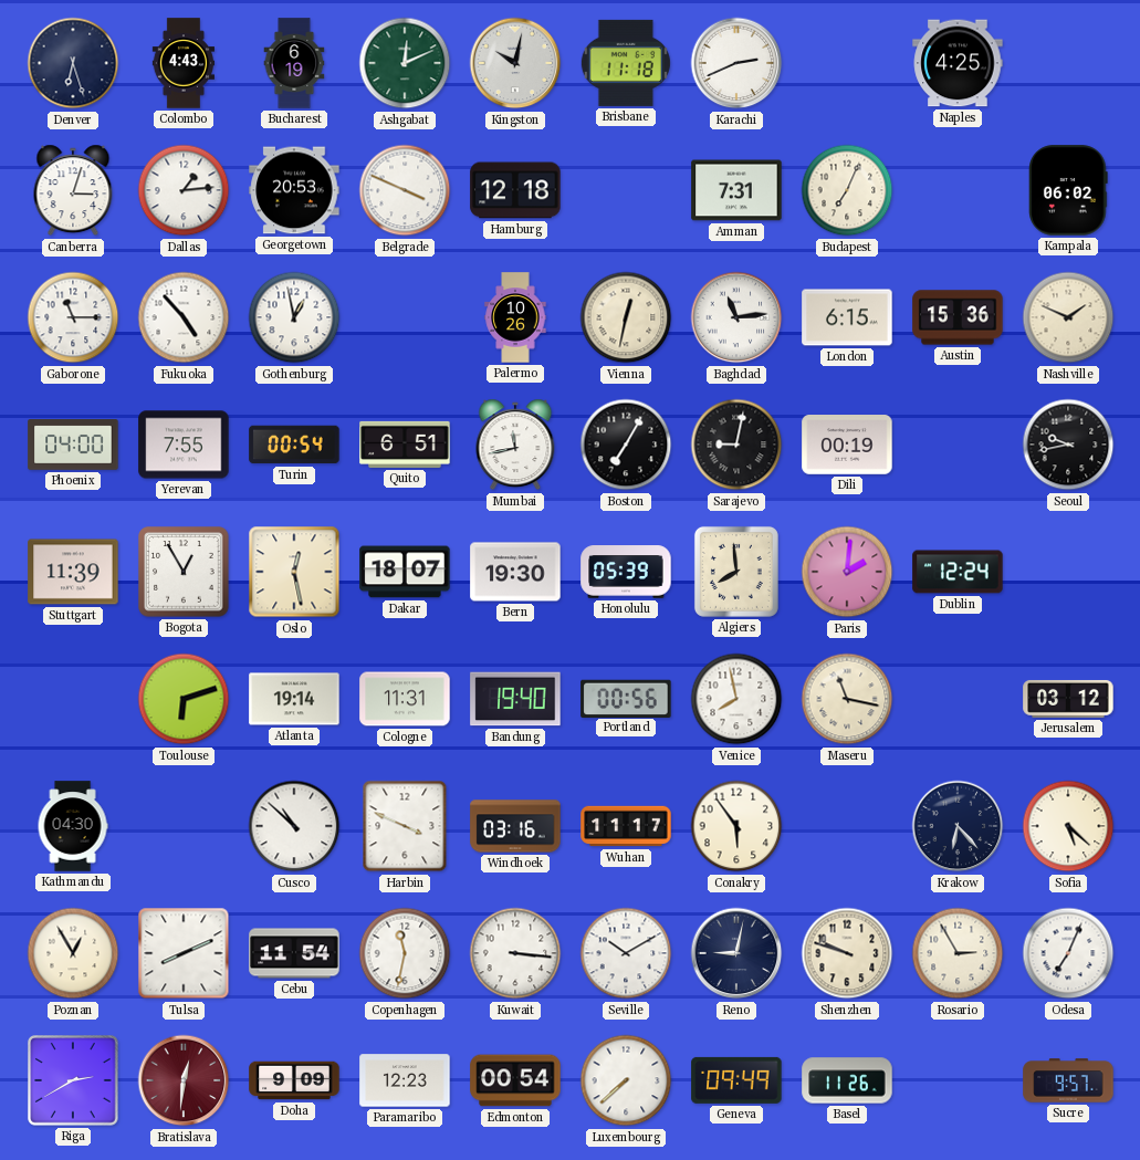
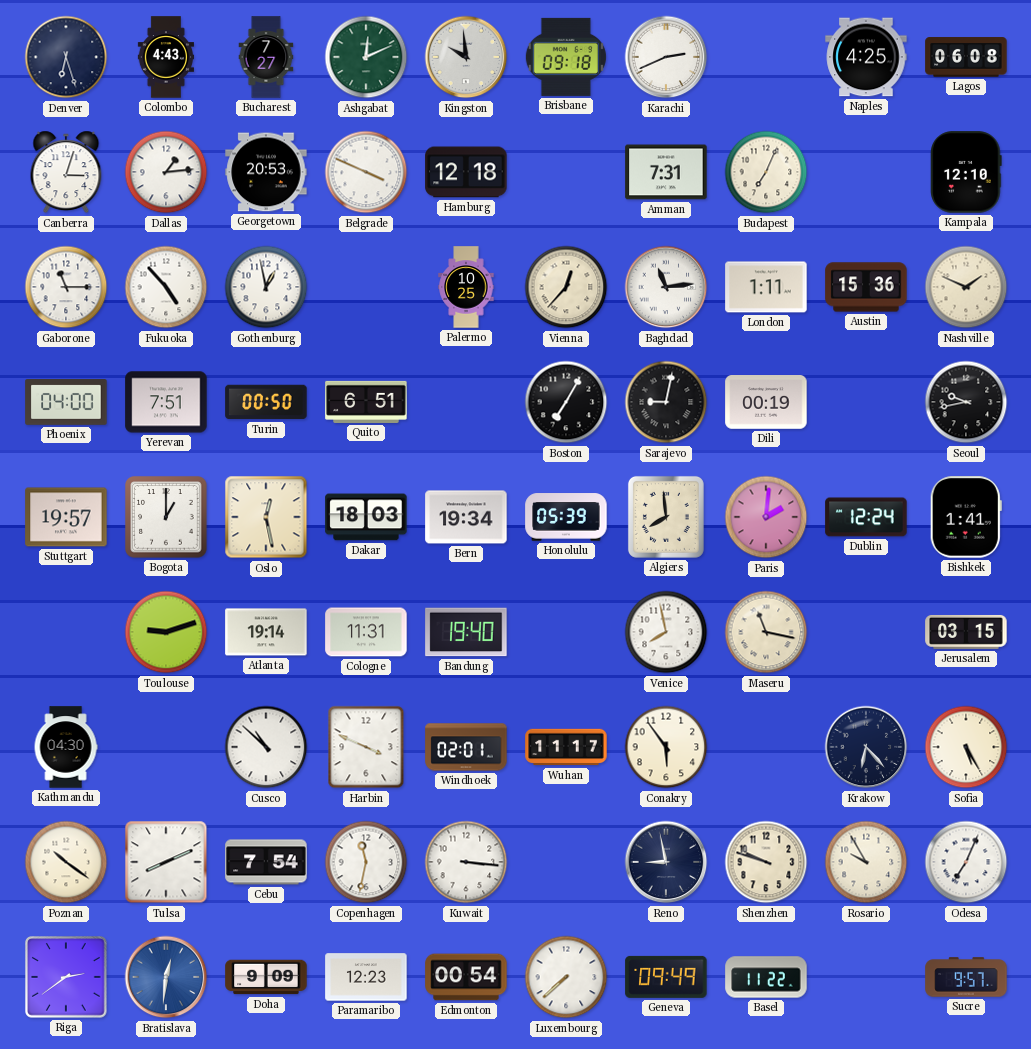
Bucharest: 6:19 -> 7:27 (266, 57)
Kingston: 10:02 -> 9:59 (466, 57)
Brisbane: 11:18 -> 09:18 (566, 57)
Lagos: none -> 06:08 (966, 57)
Kampala: 06:02 -> 12:10 (966, 172)
Palermo: 10:26 -> 10:25 (466, 287)
Vienna: 12:32 -> 12:37 (566, 287)
London: 6:15 -> 1:11 (766, 287)
Yerevan: 7:55 -> 7:51 (166, 402)
Turin: 00:54 -> 00:50 (266, 402)
Mumbai: 11:43 -> none (515, 445)
Stuttgart: 11:39 -> 19:57 (66, 517)
Bogota: 12:55 -> 1:00 (166, 517)
Dakar: 18:07 -> 18:03 (366, 517)
Bern: 19:30 -> 19:34 (466, 517)
Bishkek: none -> 1:41 (966, 517)
Toulouse: 6:12 -> 9:12 (166, 632)
Portland: 00:56 -> none (626, 698)
Jerusalem: 03:12 -> 03:15 (966, 632)
Windhoek: 03:16 -> 02:01 (466, 747)
Sofia: 5:22 -> 5:25 (966, 747)
Poznan: 12:55 -> 10:21 (66, 862)
Cebu: 11:54 -> 7:54 (266, 862)
Seville: 10:10 -> none (626, 953)
Reno: 9:02 -> 8:58 (666, 862)
Rosario: 2:55 -> 9:55 (866, 862)
Riga: 2:40 -> 2:39 (66, 977)
Bratislava dial: burgundy -> blue (166, 977)
Basel: 11:26 -> 11:22 (766, 977)
